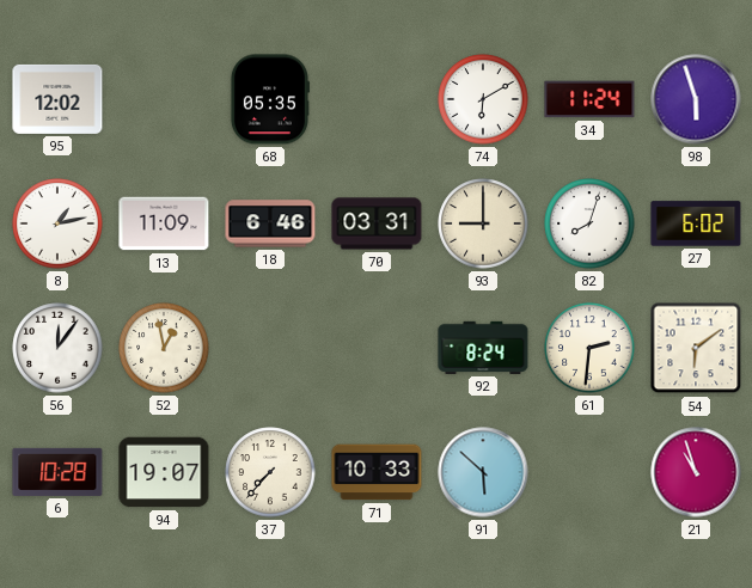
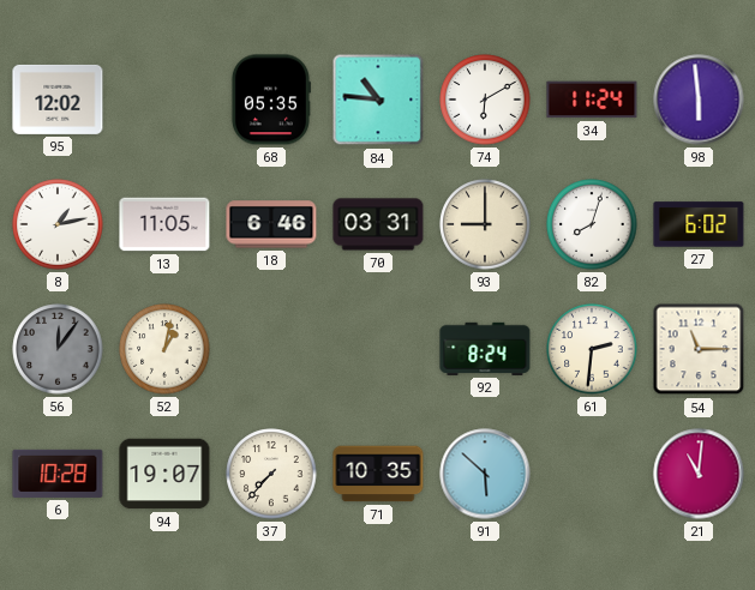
84: none -> 10:46 (378, 100)
98: 5:57 -> 5:59 (699, 100)
13: 11:09 -> 11:05 (164, 224)
56 dial: white -> grey (58, 349)
52: 12:58 -> 1:02 (164, 349)
54: 6:09 -> 11:15 (699, 349)
71: 10:33 -> 10:35 (378, 474)
21: 10:57 -> 11:01 (699, 474)
